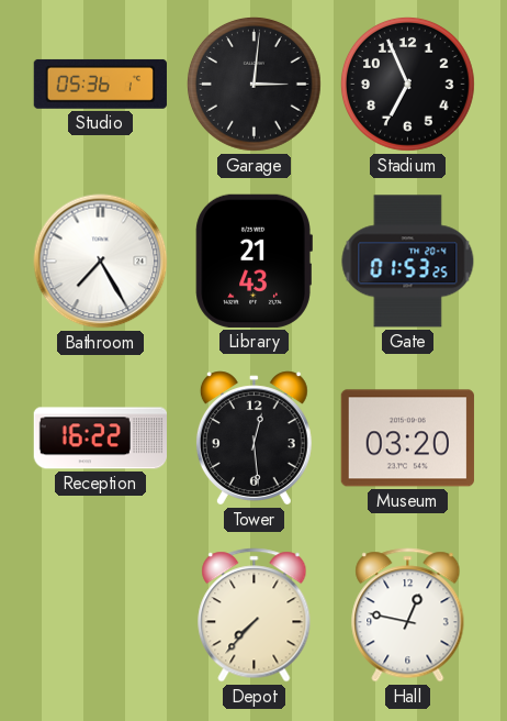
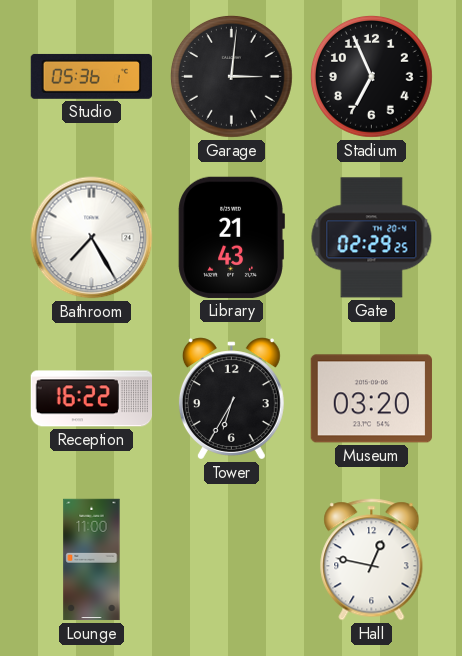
Gate: 01:53 -> 02:29 (372, 238)
Tower: 12:29 -> 6:35 (231, 399)
Lounge: none -> 11:00 (92, 560)
Depot: 7:37 -> none (255, 615)
